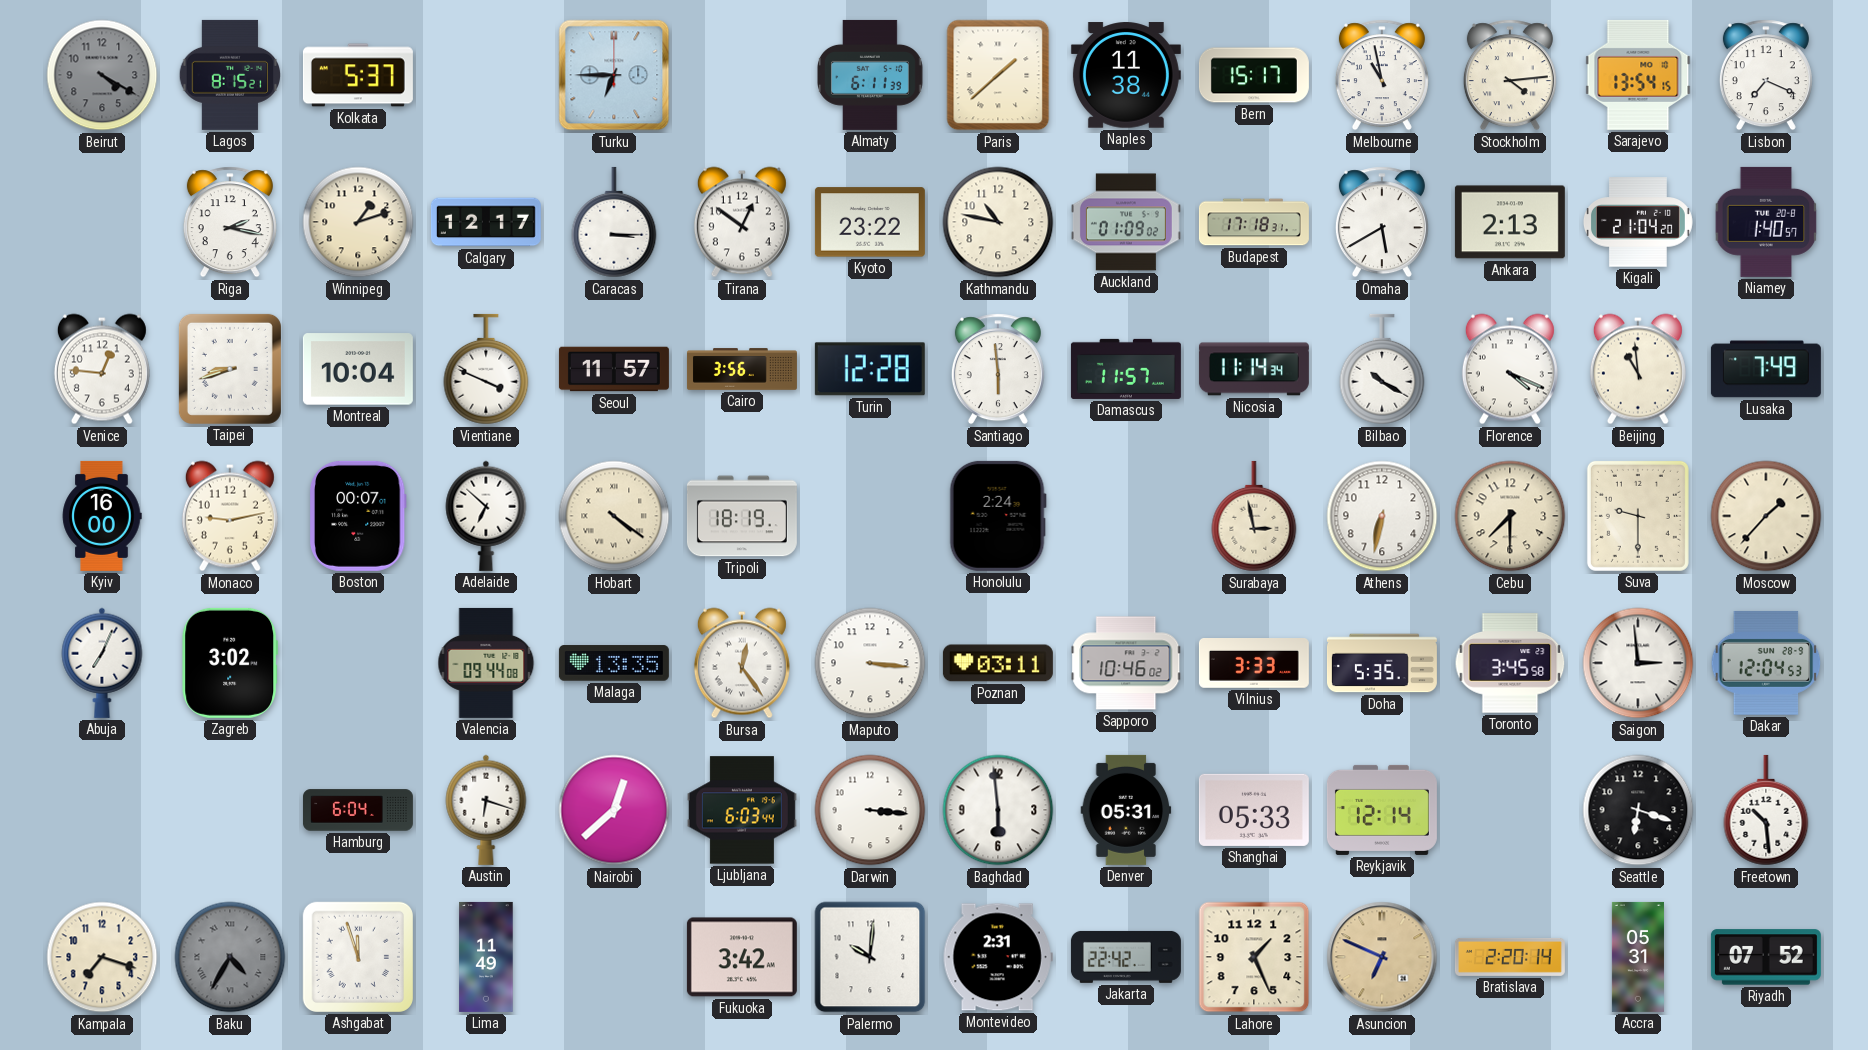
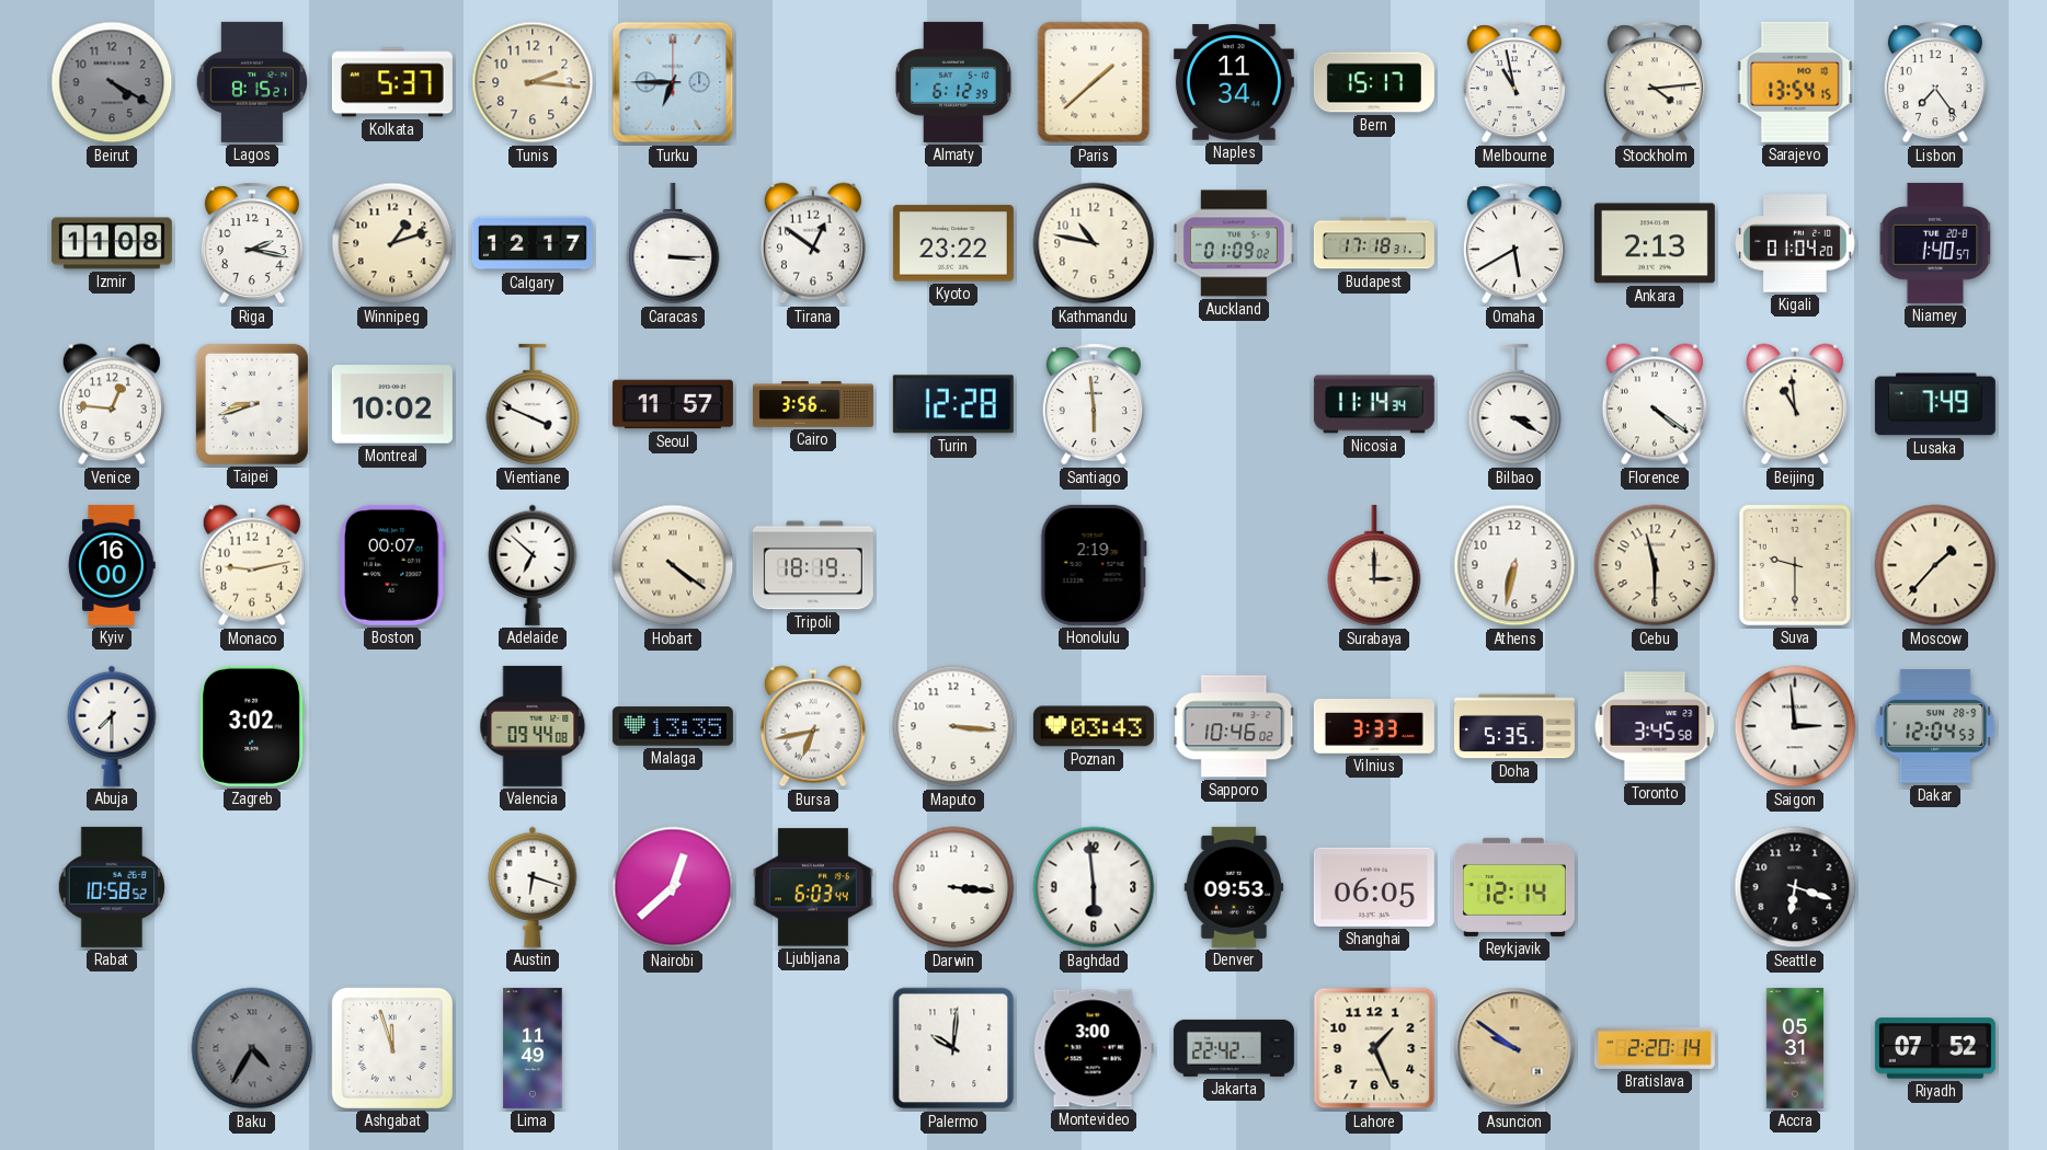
Tunis: none -> 2:16 (533, 82)
Almaty: 6:11 -> 6:12 (954, 82)
Naples: 11:38 -> 11:34 (1234, 82)
Lisbon: 7:19 -> 7:24 (1935, 82)
Izmir: none -> 11:08 (112, 243)
Kigali: 21:04 -> 01:04 (1795, 243)
Montreal: 10:04 -> 10:02 (392, 404)
Damascus: 11:57 -> none (1126, 369)
Bilbao: 10:20 -> 3:20 (1514, 404)
Florence: 4:19 -> 4:21 (1655, 404)
Honolulu: 2:24 -> 2:19 (1094, 565)
Surabaya: 2:58 -> 3:00 (1374, 565)
Cebu: 7:30 -> 11:30 (1655, 565)
Abuja: 7:04 -> 7:30 (112, 726)
Bursa: 12:24 -> 6:43 (813, 726)
Poznan: 03:11 -> 03:43 (1094, 726)
Rabat: none -> 10:58 (112, 887)
Hamburg: 6:04 -> none (358, 810)
Denver: 05:31 -> 09:53 (1234, 887)
Shanghai: 05:33 -> 06:05 (1374, 887)
Freetown: 10:29 -> none (1766, 810)
Kampala: 7:18 -> none (102, 957)
Fukuoka: 3:42 -> none (742, 957)
Montevideo: 2:31 -> 3:00 (1094, 1048)
Asuncion: 6:49 -> 9:51 (1514, 1048)
